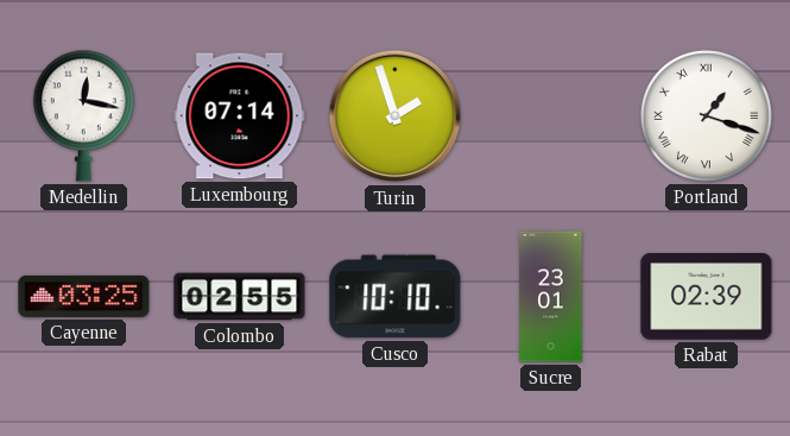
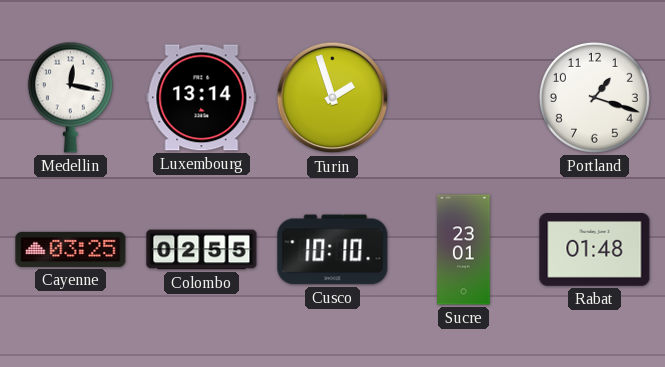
Luxembourg: 07:14 -> 13:14 (202, 98)
Portland numerals: Roman -> Arabic (594, 97)
Rabat: 02:39 -> 01:48 (595, 250)
